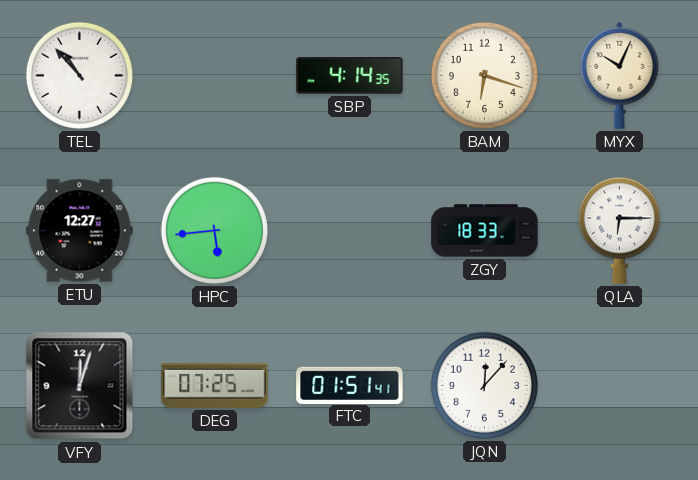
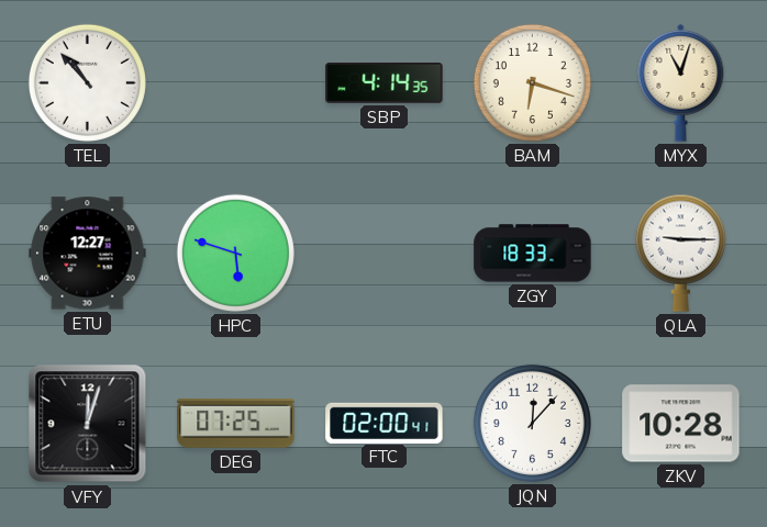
MYX: 10:04 -> 11:03 (681, 82)
HPC: 5:44 -> 5:48 (235, 253)
QLA: 6:15 -> 9:15 (680, 253)
FTC: 01:51 -> 02:00 (385, 423)
ZKV: none -> 10:28 (681, 424)
